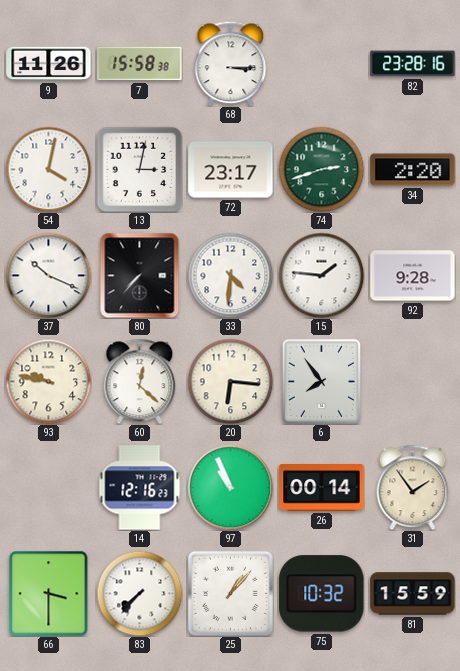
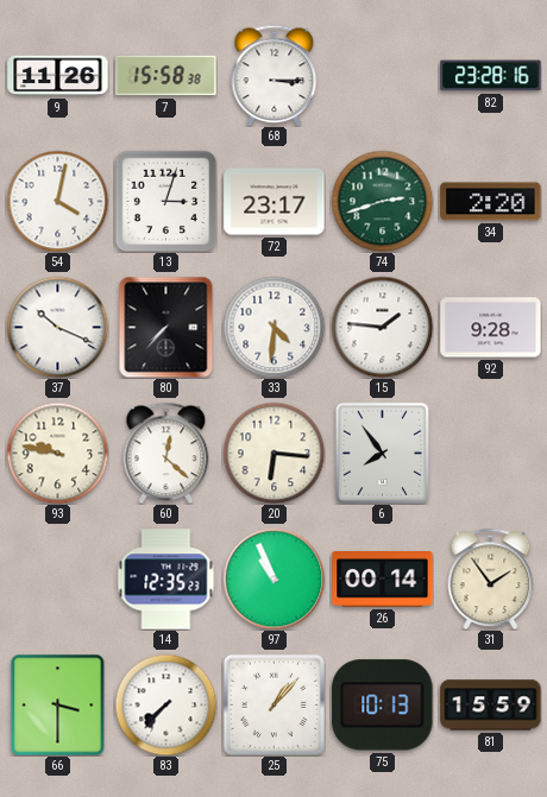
13: 3:02 -> 3:03 (165, 201)
14: 12:16 -> 12:35 (166, 580)
75: 10:32 -> 10:13 (383, 706)
